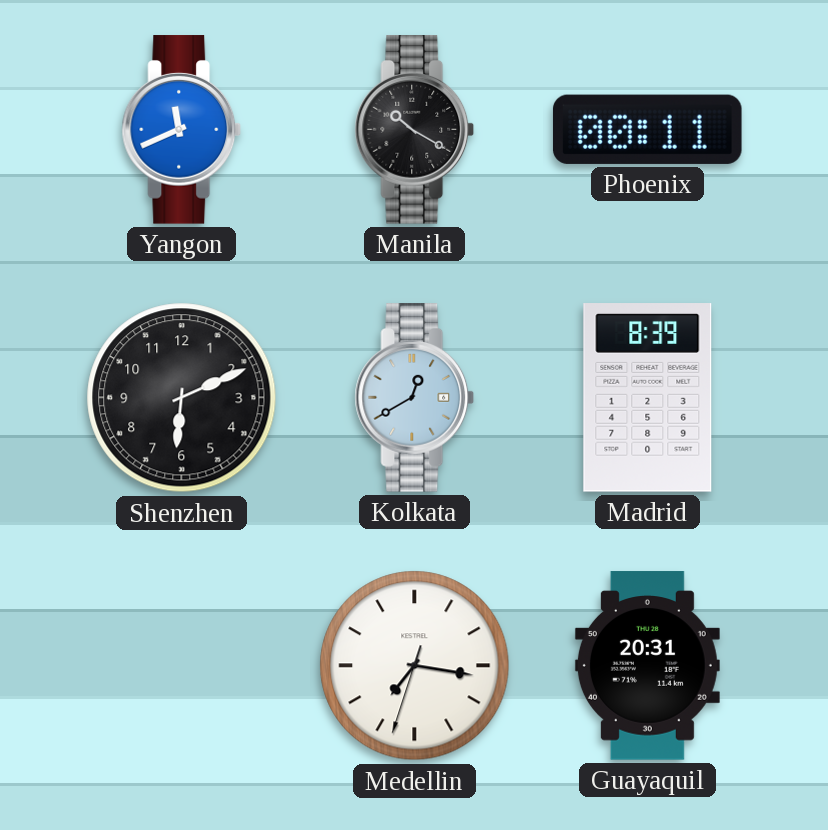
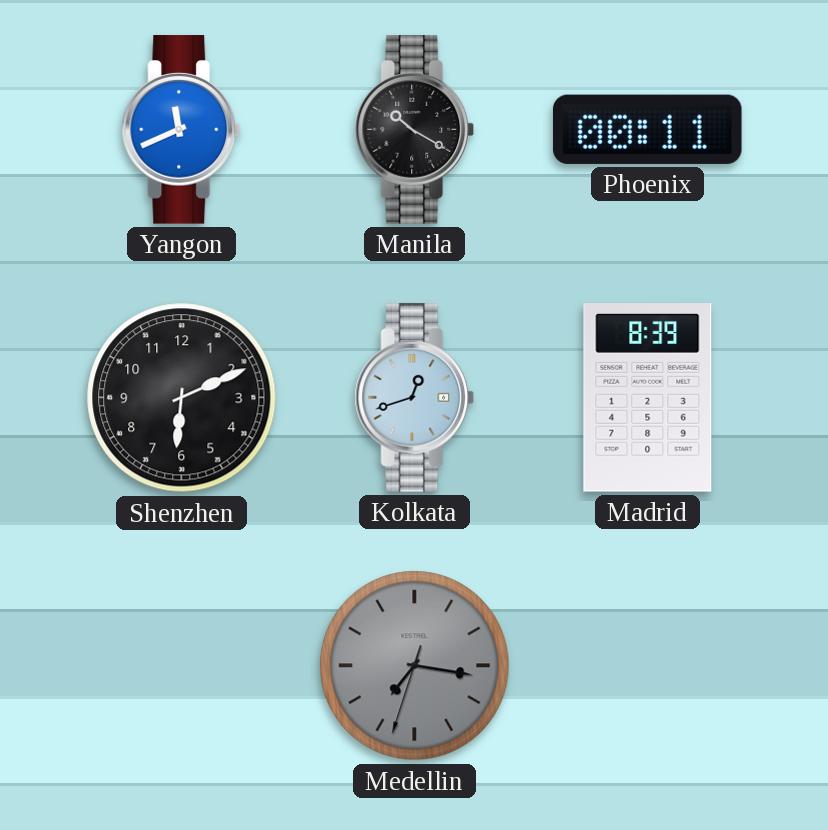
Kolkata: 12:40 -> 12:42 (415, 398)
Medellin dial: white -> grey (415, 666)
Guayaquil: 20:31 -> none (647, 666)
